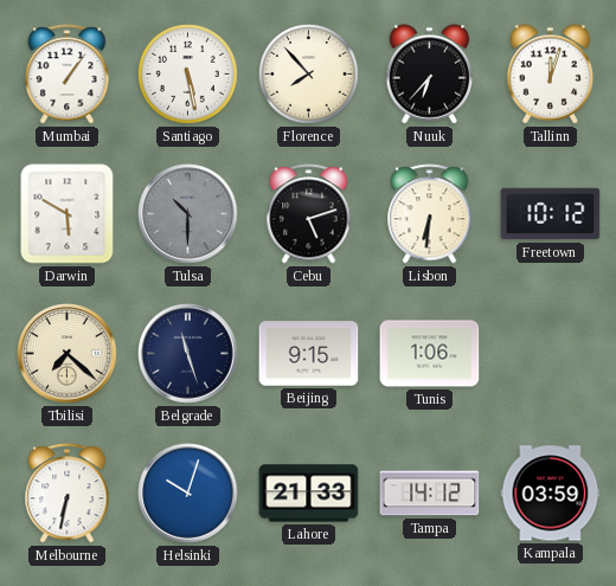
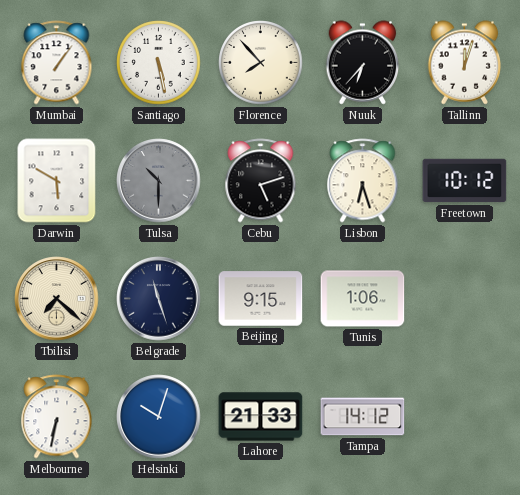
Lisbon: 6:31 -> 6:27 (363, 181)
Kampala: 03:59 -> none (551, 494)
